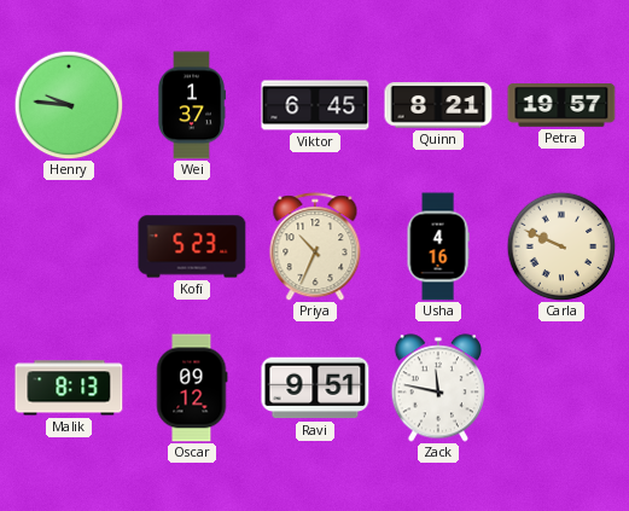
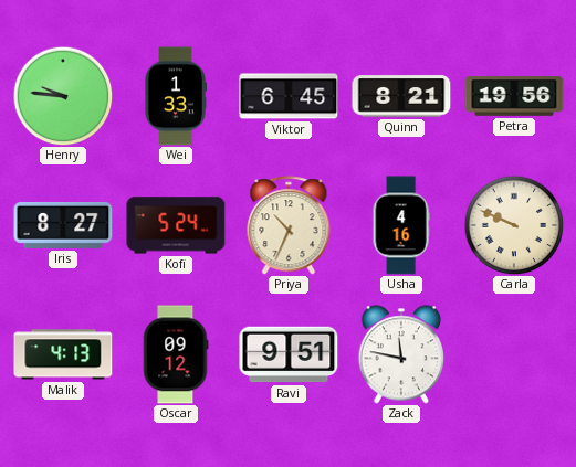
Wei: 1:37 -> 1:33 (176, 96)
Petra: 19:57 -> 19:56 (514, 96)
Iris: none -> 8:27 (63, 225)
Kofi: 5:23 -> 5:24 (176, 225)
Malik: 8:13 -> 4:13 (63, 354)
